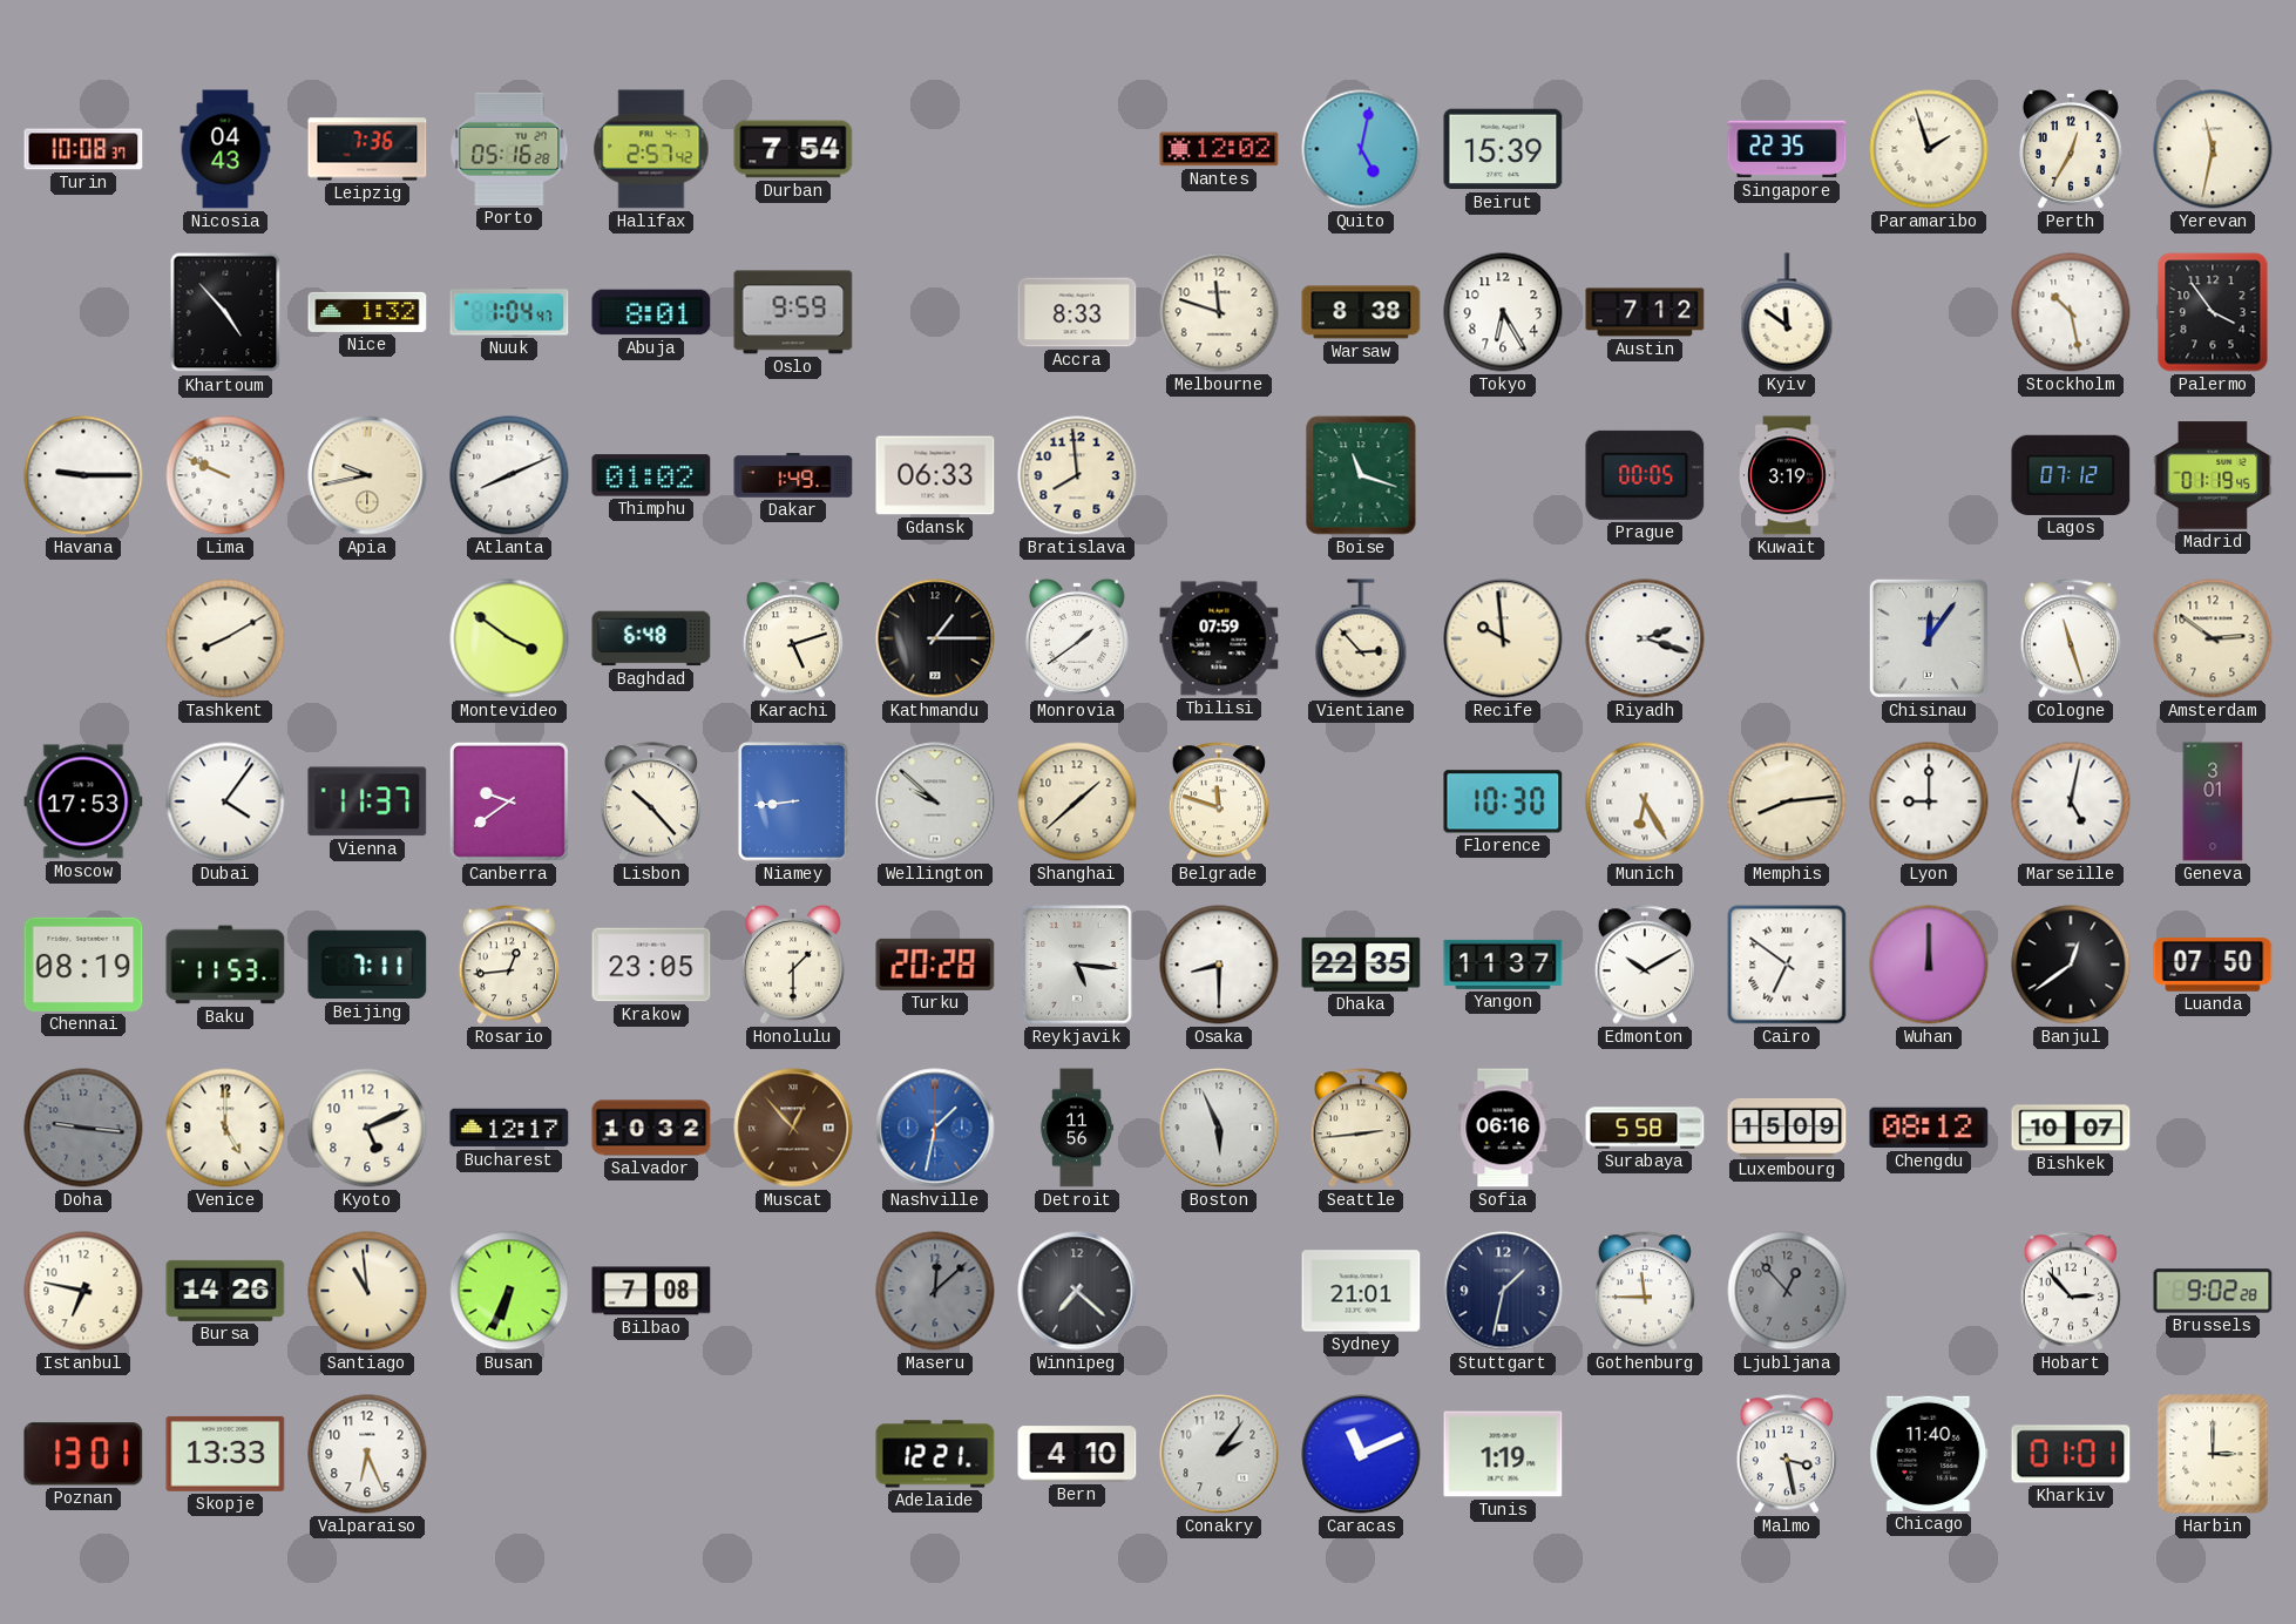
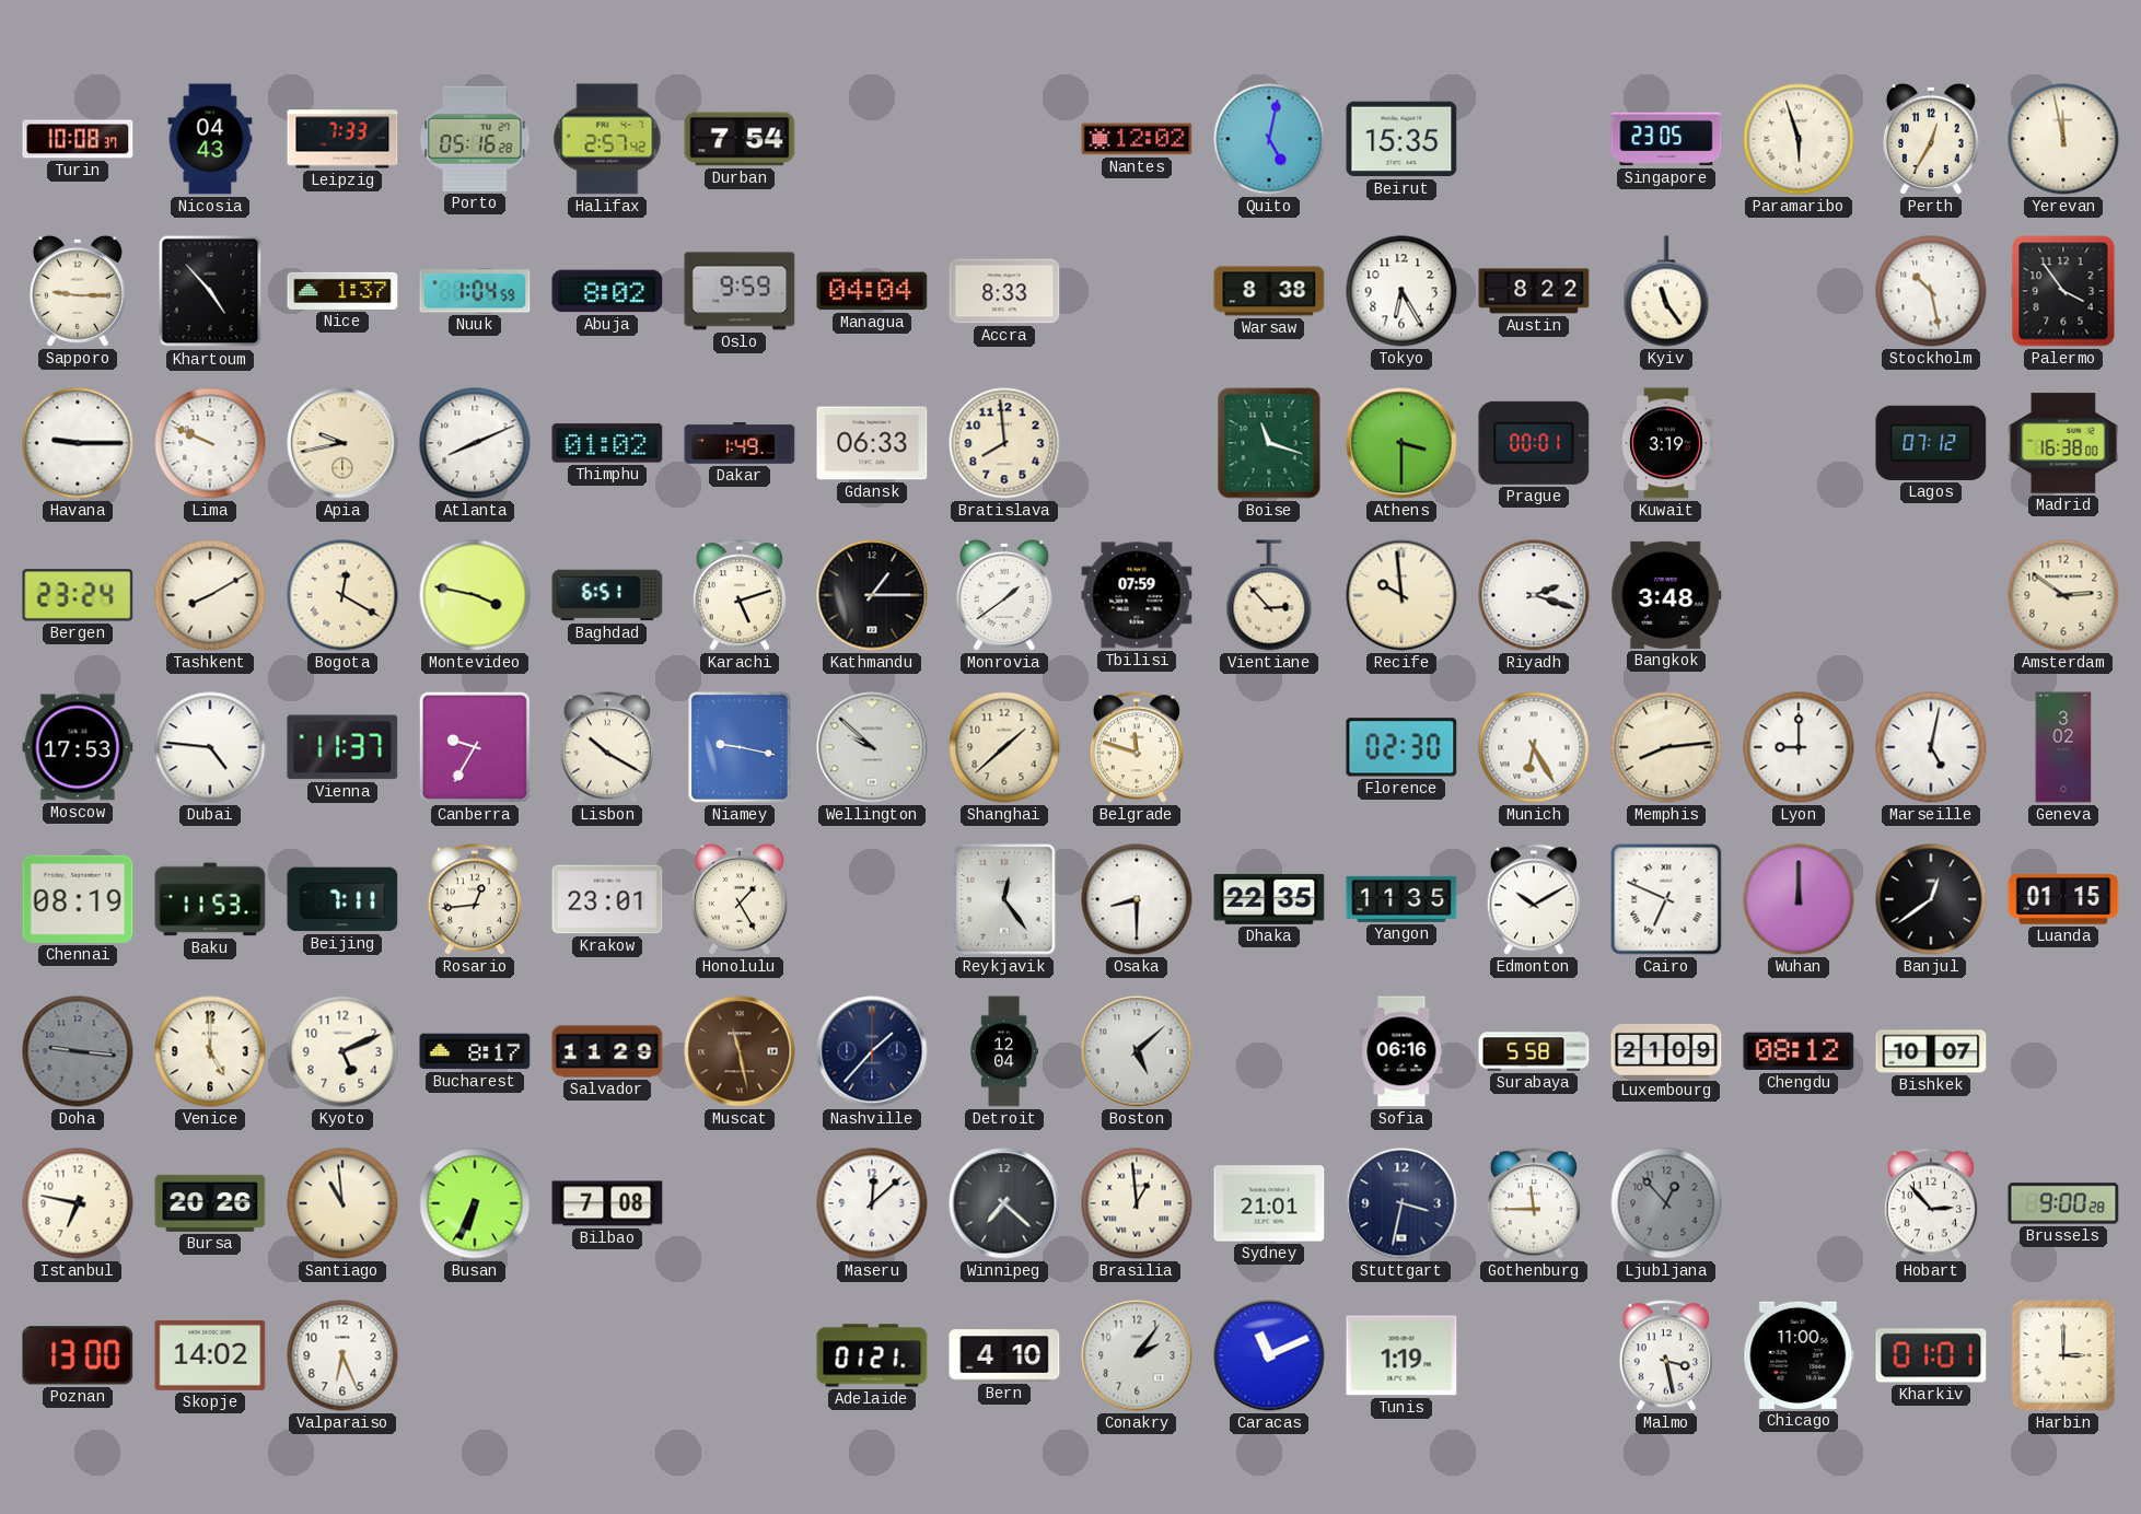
Leipzig: 7:36 -> 7:33 (342, 139)
Beirut: 15:39 -> 15:35 (1401, 139)
Singapore: 22:35 -> 23:05 (1666, 139)
Paramaribo: 1:57 -> 5:57 (1799, 139)
Yerevan: 11:32 -> 11:58 (2063, 139)
Sapporo: none -> 9:15 (78, 291)
Nice: 1:32 -> 1:37 (342, 291)
Nuuk: 1:04:47 -> 1:04:59 (475, 291)
Abuja: 8:01 -> 8:02 (607, 291)
Managua: none -> 04:04 (872, 291)
Melbourne: 11:48 -> none (1219, 312)
Austin: 7:12 -> 8:22 (1534, 291)
Kyiv: 11:51 -> 11:24 (1666, 291)
Athens: none -> 3:30 (1401, 443)
Prague: 00:05 -> 00:01 (1534, 443)
Madrid: 01:19 -> 16:38 (2063, 443)
Bergen: none -> 23:24 (78, 595)
Bogota: none -> 12:20 (342, 595)
Montevideo: 3:51 -> 3:47 (475, 595)
Baghdad: 6:48 -> 6:51 (607, 595)
Bangkok: none -> 3:48 (1666, 595)
Chisinau: 12:06 -> none (1929, 638)
Cologne: 11:27 -> none (2071, 638)
Dubai: 4:06 -> 4:46 (210, 747)
Canberra: 9:39 -> 9:35 (475, 747)
Lisbon: 10:23 -> 10:20 (607, 747)
Niamey: 8:44 -> 9:17 (741, 748)
Florence: 10:30 -> 02:30 (1401, 747)
Geneva: 3:01 -> 3:02 (2063, 747)
Krakow: 23:05 -> 23:01 (607, 899)
Honolulu: 1:30 -> 1:25 (740, 899)
Turku: 20:28 -> none (935, 965)
Reykjavik: 5:16 -> 12:24 (1005, 900)
Yangon: 11:37 -> 11:35 (1401, 899)
Cairo: 6:51 -> 6:49 (1666, 899)
Luanda: 07:50 -> 01:15 (2063, 899)
Bucharest: 12:17 -> 8:17 (475, 1051)
Salvador: 10:32 -> 11:29 (607, 1051)
Muscat: 12:53 -> 11:28 (740, 1051)
Nashville: 1:32 -> 1:37 (872, 1051)
Nashville dial: blue -> navy (872, 1051)
Detroit: 11:56 -> 12:04 (1004, 1051)
Boston: 5:56 -> 5:08 (1137, 1051)
Seattle: 2:44 -> none (1361, 1128)
Luxembourg: 15:09 -> 21:09 (1666, 1051)
Bursa: 14:26 -> 20:26 (210, 1203)
Maseru dial: grey -> white (872, 1203)
Brasilia: none -> 12:59 (1137, 1203)
Stuttgart: 1:32 -> 3:32 (1401, 1203)
Brussels: 9:02 -> 9:00 (2063, 1203)
Poznan: 13:01 -> 13:00 (78, 1355)
Skopje: 13:33 -> 14:02 (210, 1355)
Adelaide: 12:21 -> 01:21 (872, 1355)
Chicago: 11:40 -> 11:00 (1799, 1355)
